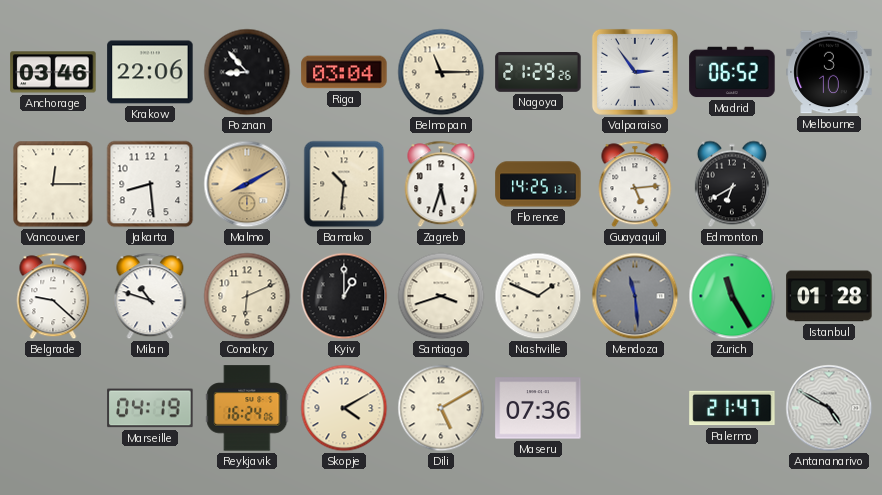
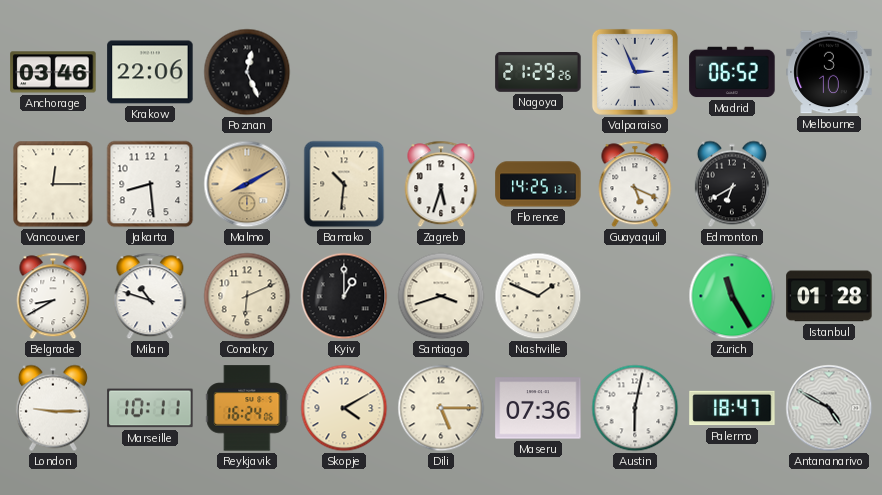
Poznan: 8:53 -> 12:26 (247, 72)
Riga: 03:04 -> none (344, 72)
Belmopan: 11:15 -> none (441, 72)
Valparaiso: 2:54 -> 2:56 (635, 72)
Guayaquil: 5:14 -> 5:19 (635, 184)
Belgrade: 9:22 -> 8:40 (53, 296)
Mendoza: 11:29 -> none (635, 296)
London: none -> 9:15 (53, 408)
Marseille: 04:19 -> 10:11 (150, 408)
Dili: 5:10 -> 5:15 (441, 408)
Austin: none -> 6:02 (635, 408)
Palermo: 21:47 -> 18:47 (732, 408)
